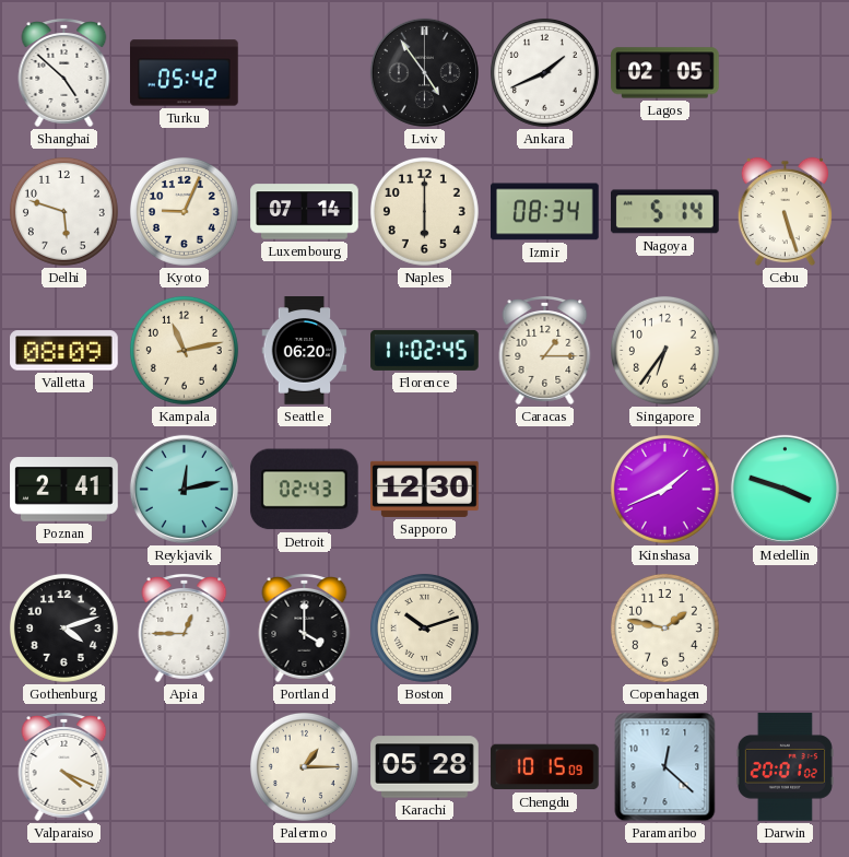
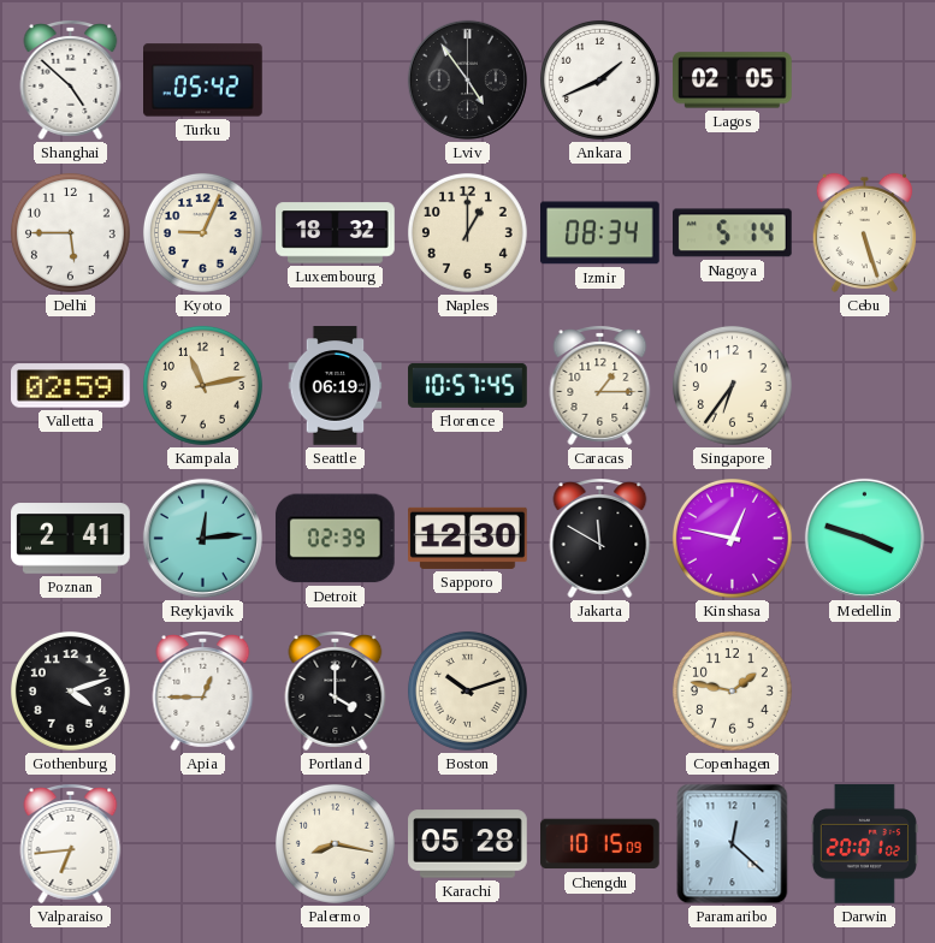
Delhi: 5:48 -> 5:45 (70, 232)
Luxembourg: 07:14 -> 18:32 (336, 233)
Naples: 6:00 -> 1:00 (467, 232)
Valletta: 08:09 -> 02:59 (71, 386)
Seattle: 06:20 -> 06:19 (336, 386)
Florence: 11:02 -> 10:57 (468, 385)
Reykjavik: 12:13 -> 12:14 (202, 538)
Detroit: 02:43 -> 02:39 (335, 539)
Jakarta: none -> 11:50 (600, 538)
Kinshasa: 1:41 -> 12:47 (732, 538)
Valparaiso: 4:19 -> 6:44 (71, 843)
Palermo: 1:15 -> 8:17 (335, 843)
